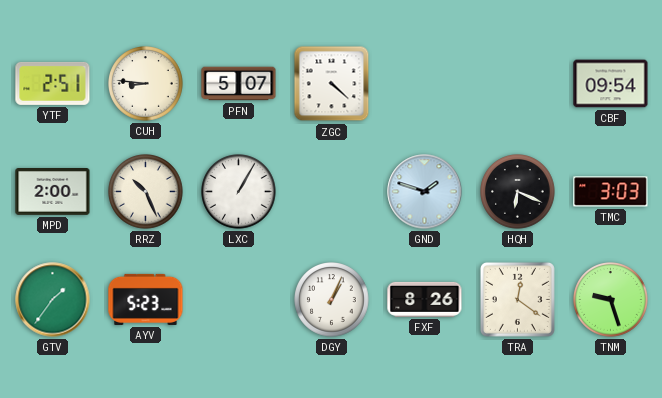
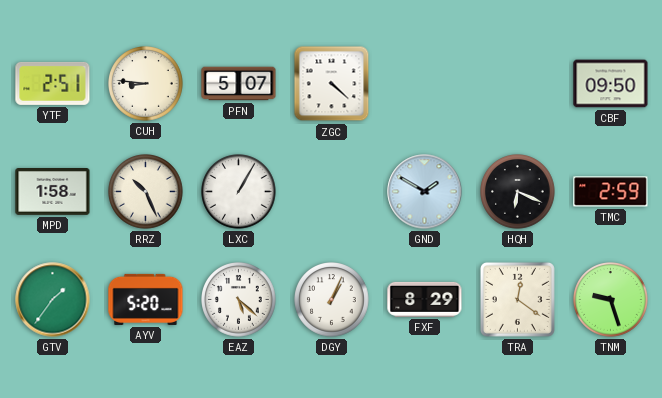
CBF: 09:54 -> 09:50 (611, 84)
MPD: 2:00 -> 1:58 (53, 192)
GND: 1:48 -> 1:50 (425, 192)
TMC: 3:03 -> 2:59 (611, 192)
AYV: 5:23 -> 5:20 (146, 299)
EAZ: none -> 5:22 (239, 300)
FXF: 8:26 -> 8:29 (425, 299)
